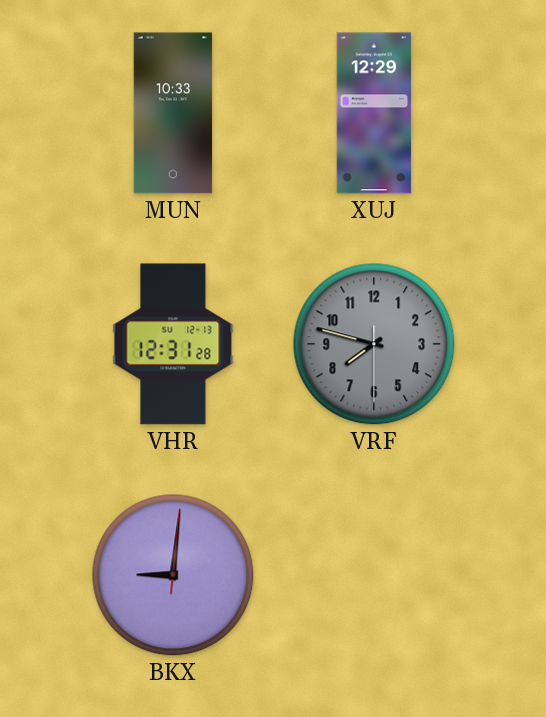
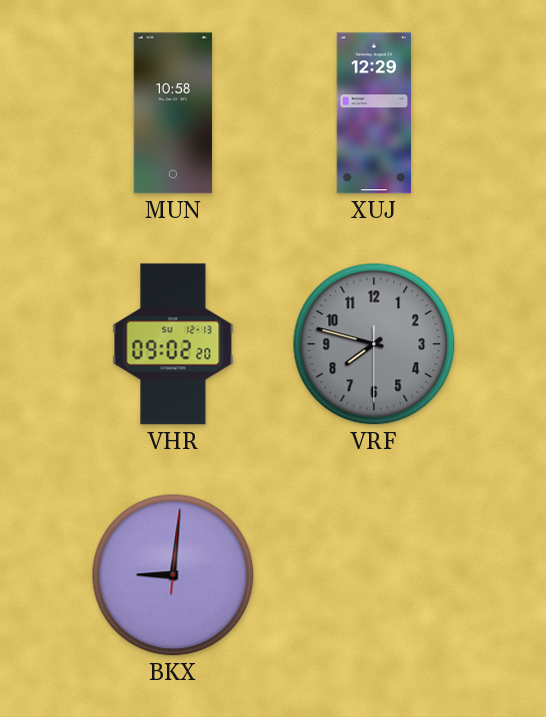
MUN: 10:33 -> 10:58 (173, 113)
VHR: 12:31 -> 09:02 (173, 344)
